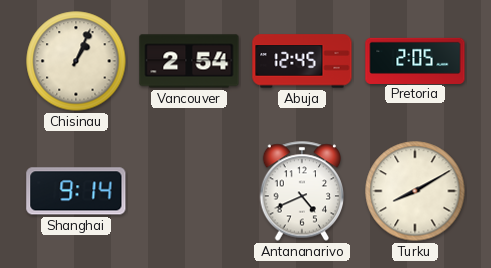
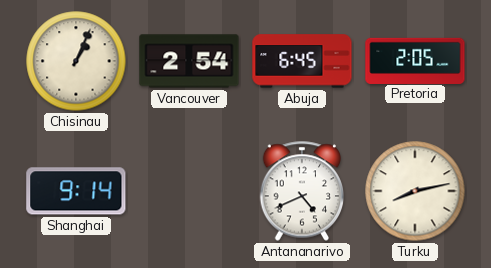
Abuja: 12:45 -> 6:45 (302, 61)
Turku: 8:10 -> 8:13 (415, 191)
